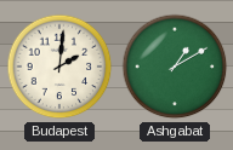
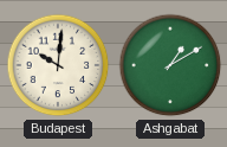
Budapest: 2:01 -> 10:01 (58, 65)
